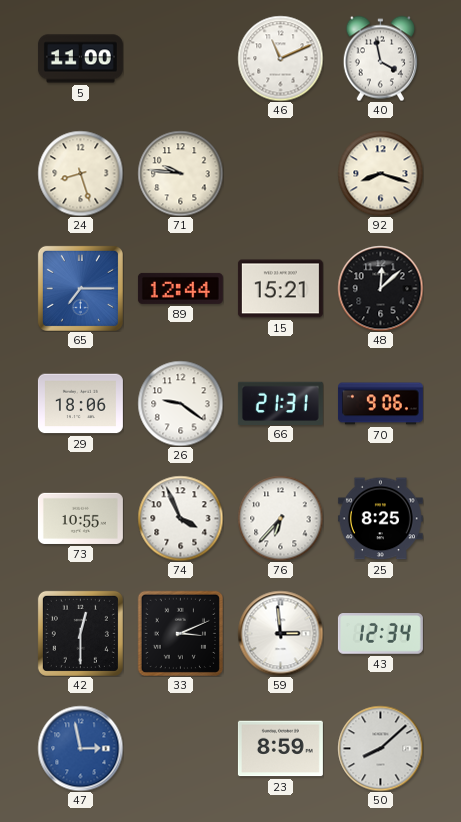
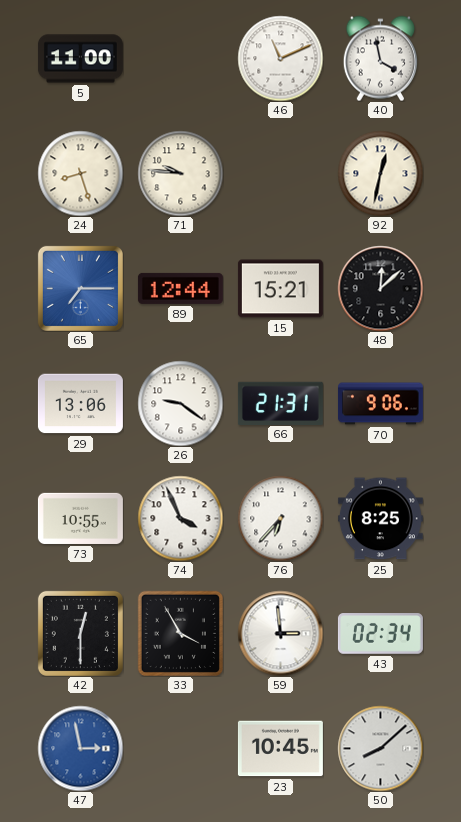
92: 8:18 -> 12:32 (380, 173)
29: 18:06 -> 13:06 (80, 404)
33: 3:11 -> 3:55 (180, 633)
43: 12:34 -> 02:34 (380, 634)
23: 8:59 -> 10:45 (280, 749)
